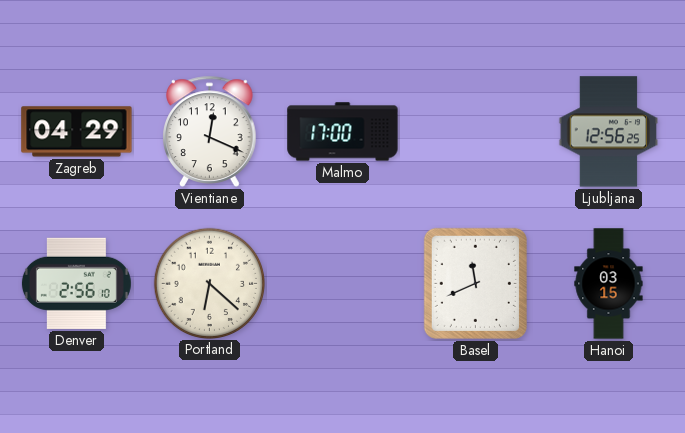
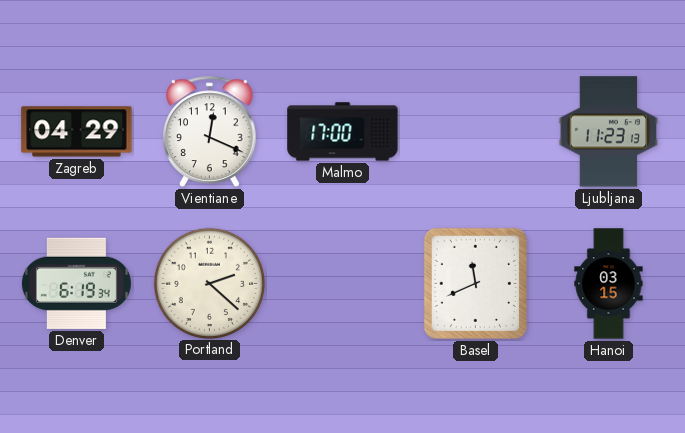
Ljubljana: 12:56 -> 11:23 (609, 132)
Denver: 2:56 -> 6:19 (76, 283)
Portland: 6:22 -> 2:22 (209, 283)
